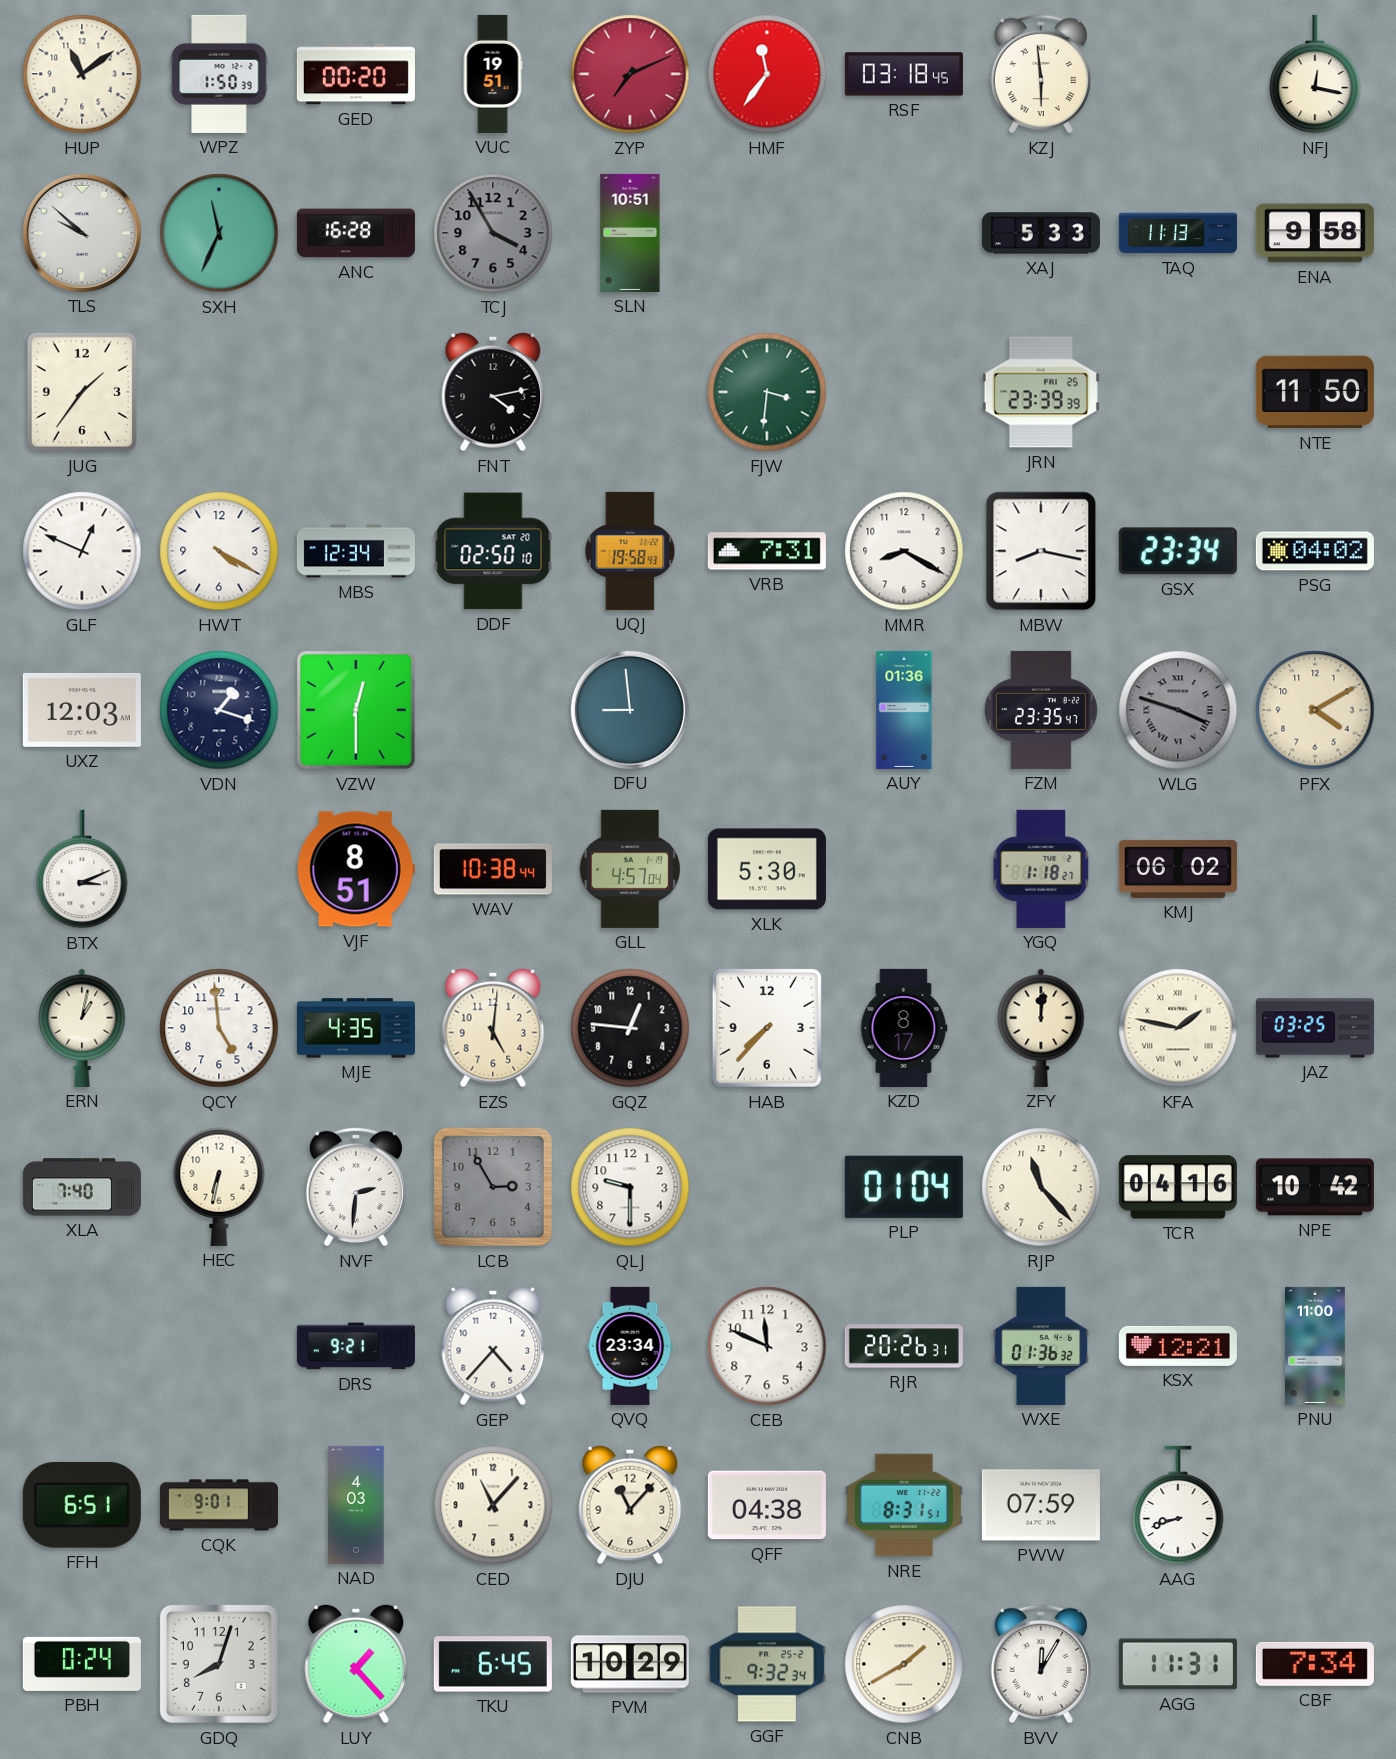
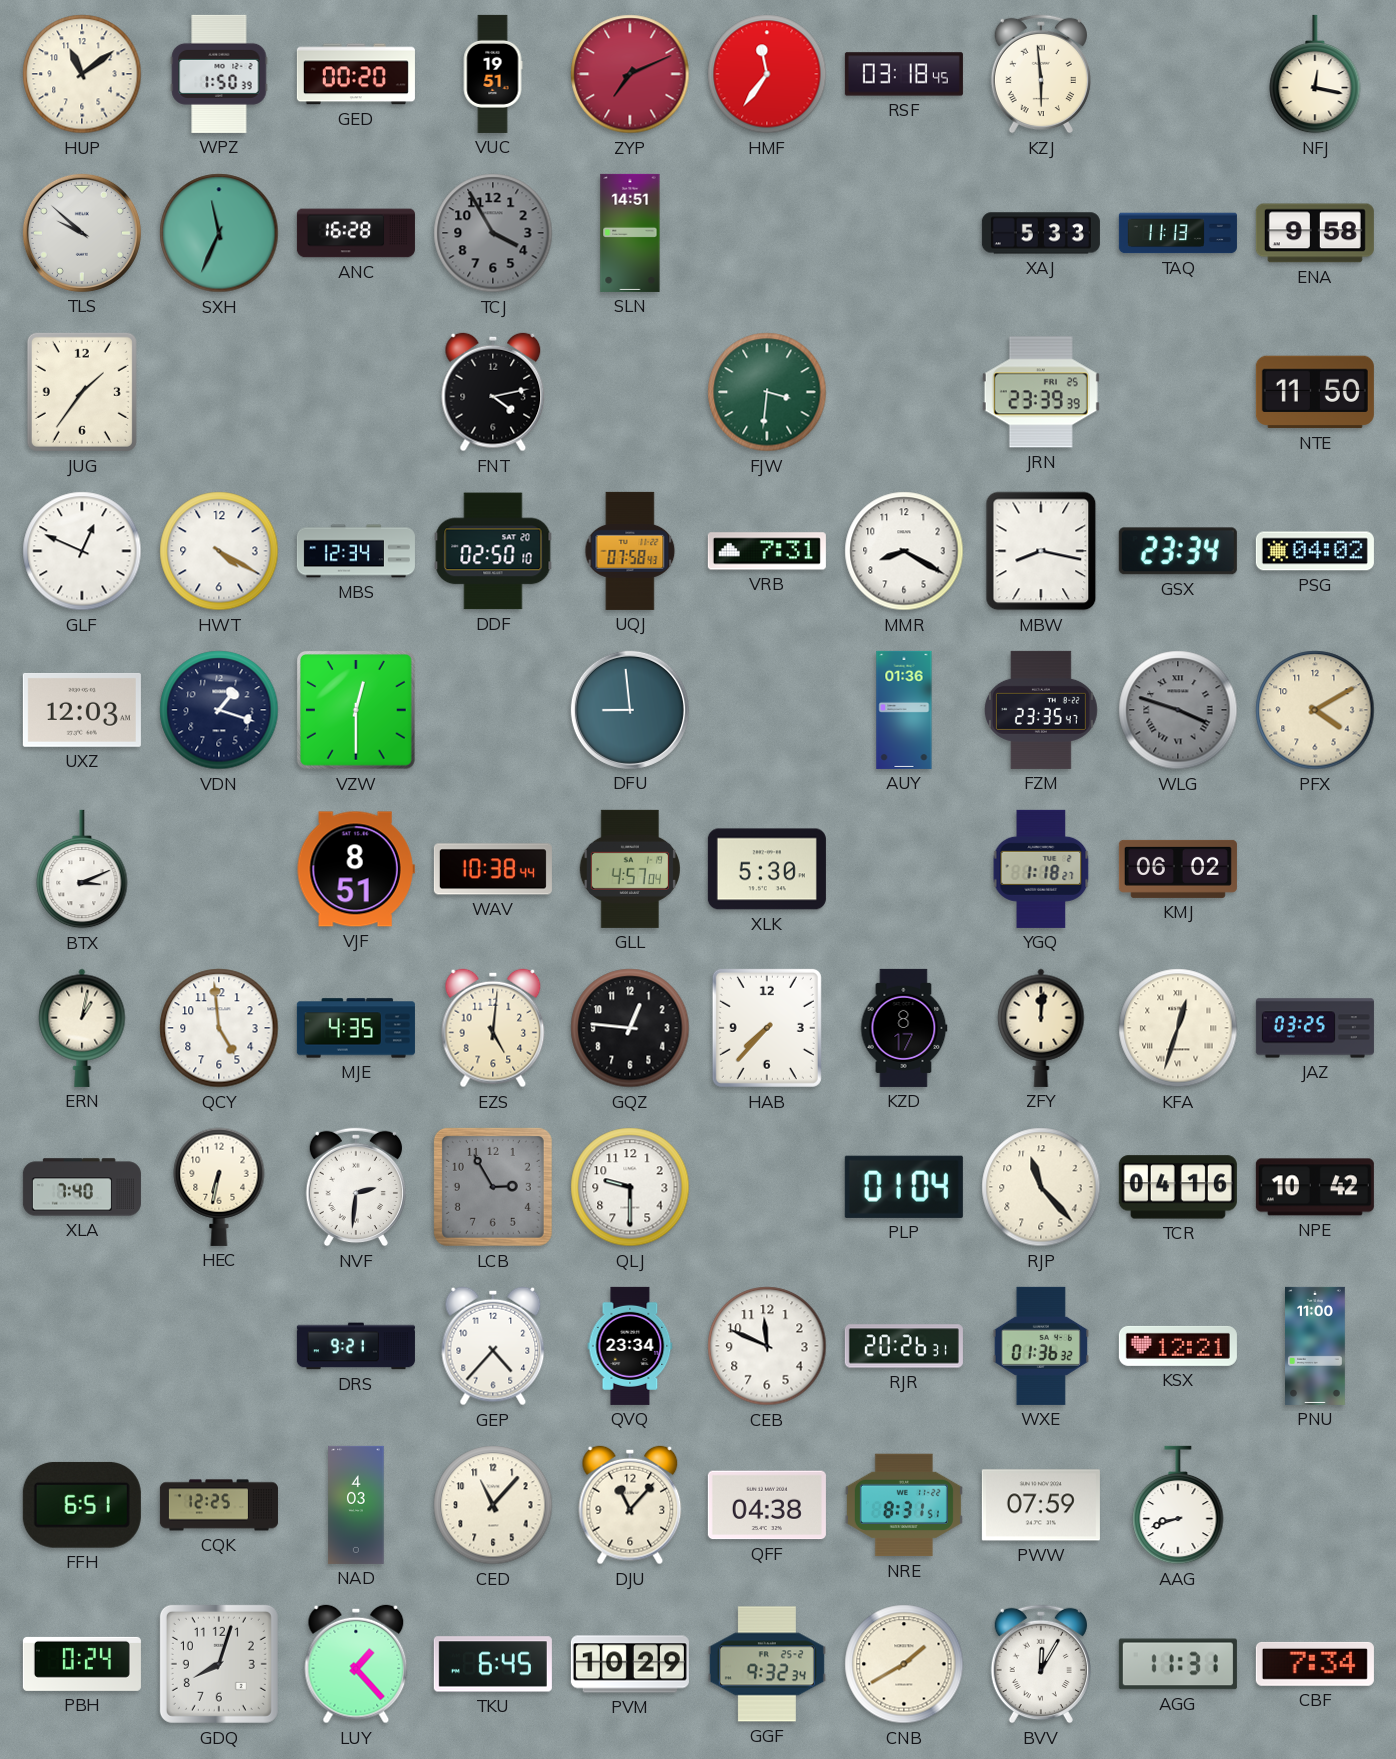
SLN: 10:51 -> 14:51 (630, 233)
UQJ: 19:58 -> 07:58 (630, 551)
KFA: 1:47 -> 12:33 (1178, 1028)
CQK: 9:01 -> 12:25 (219, 1505)
